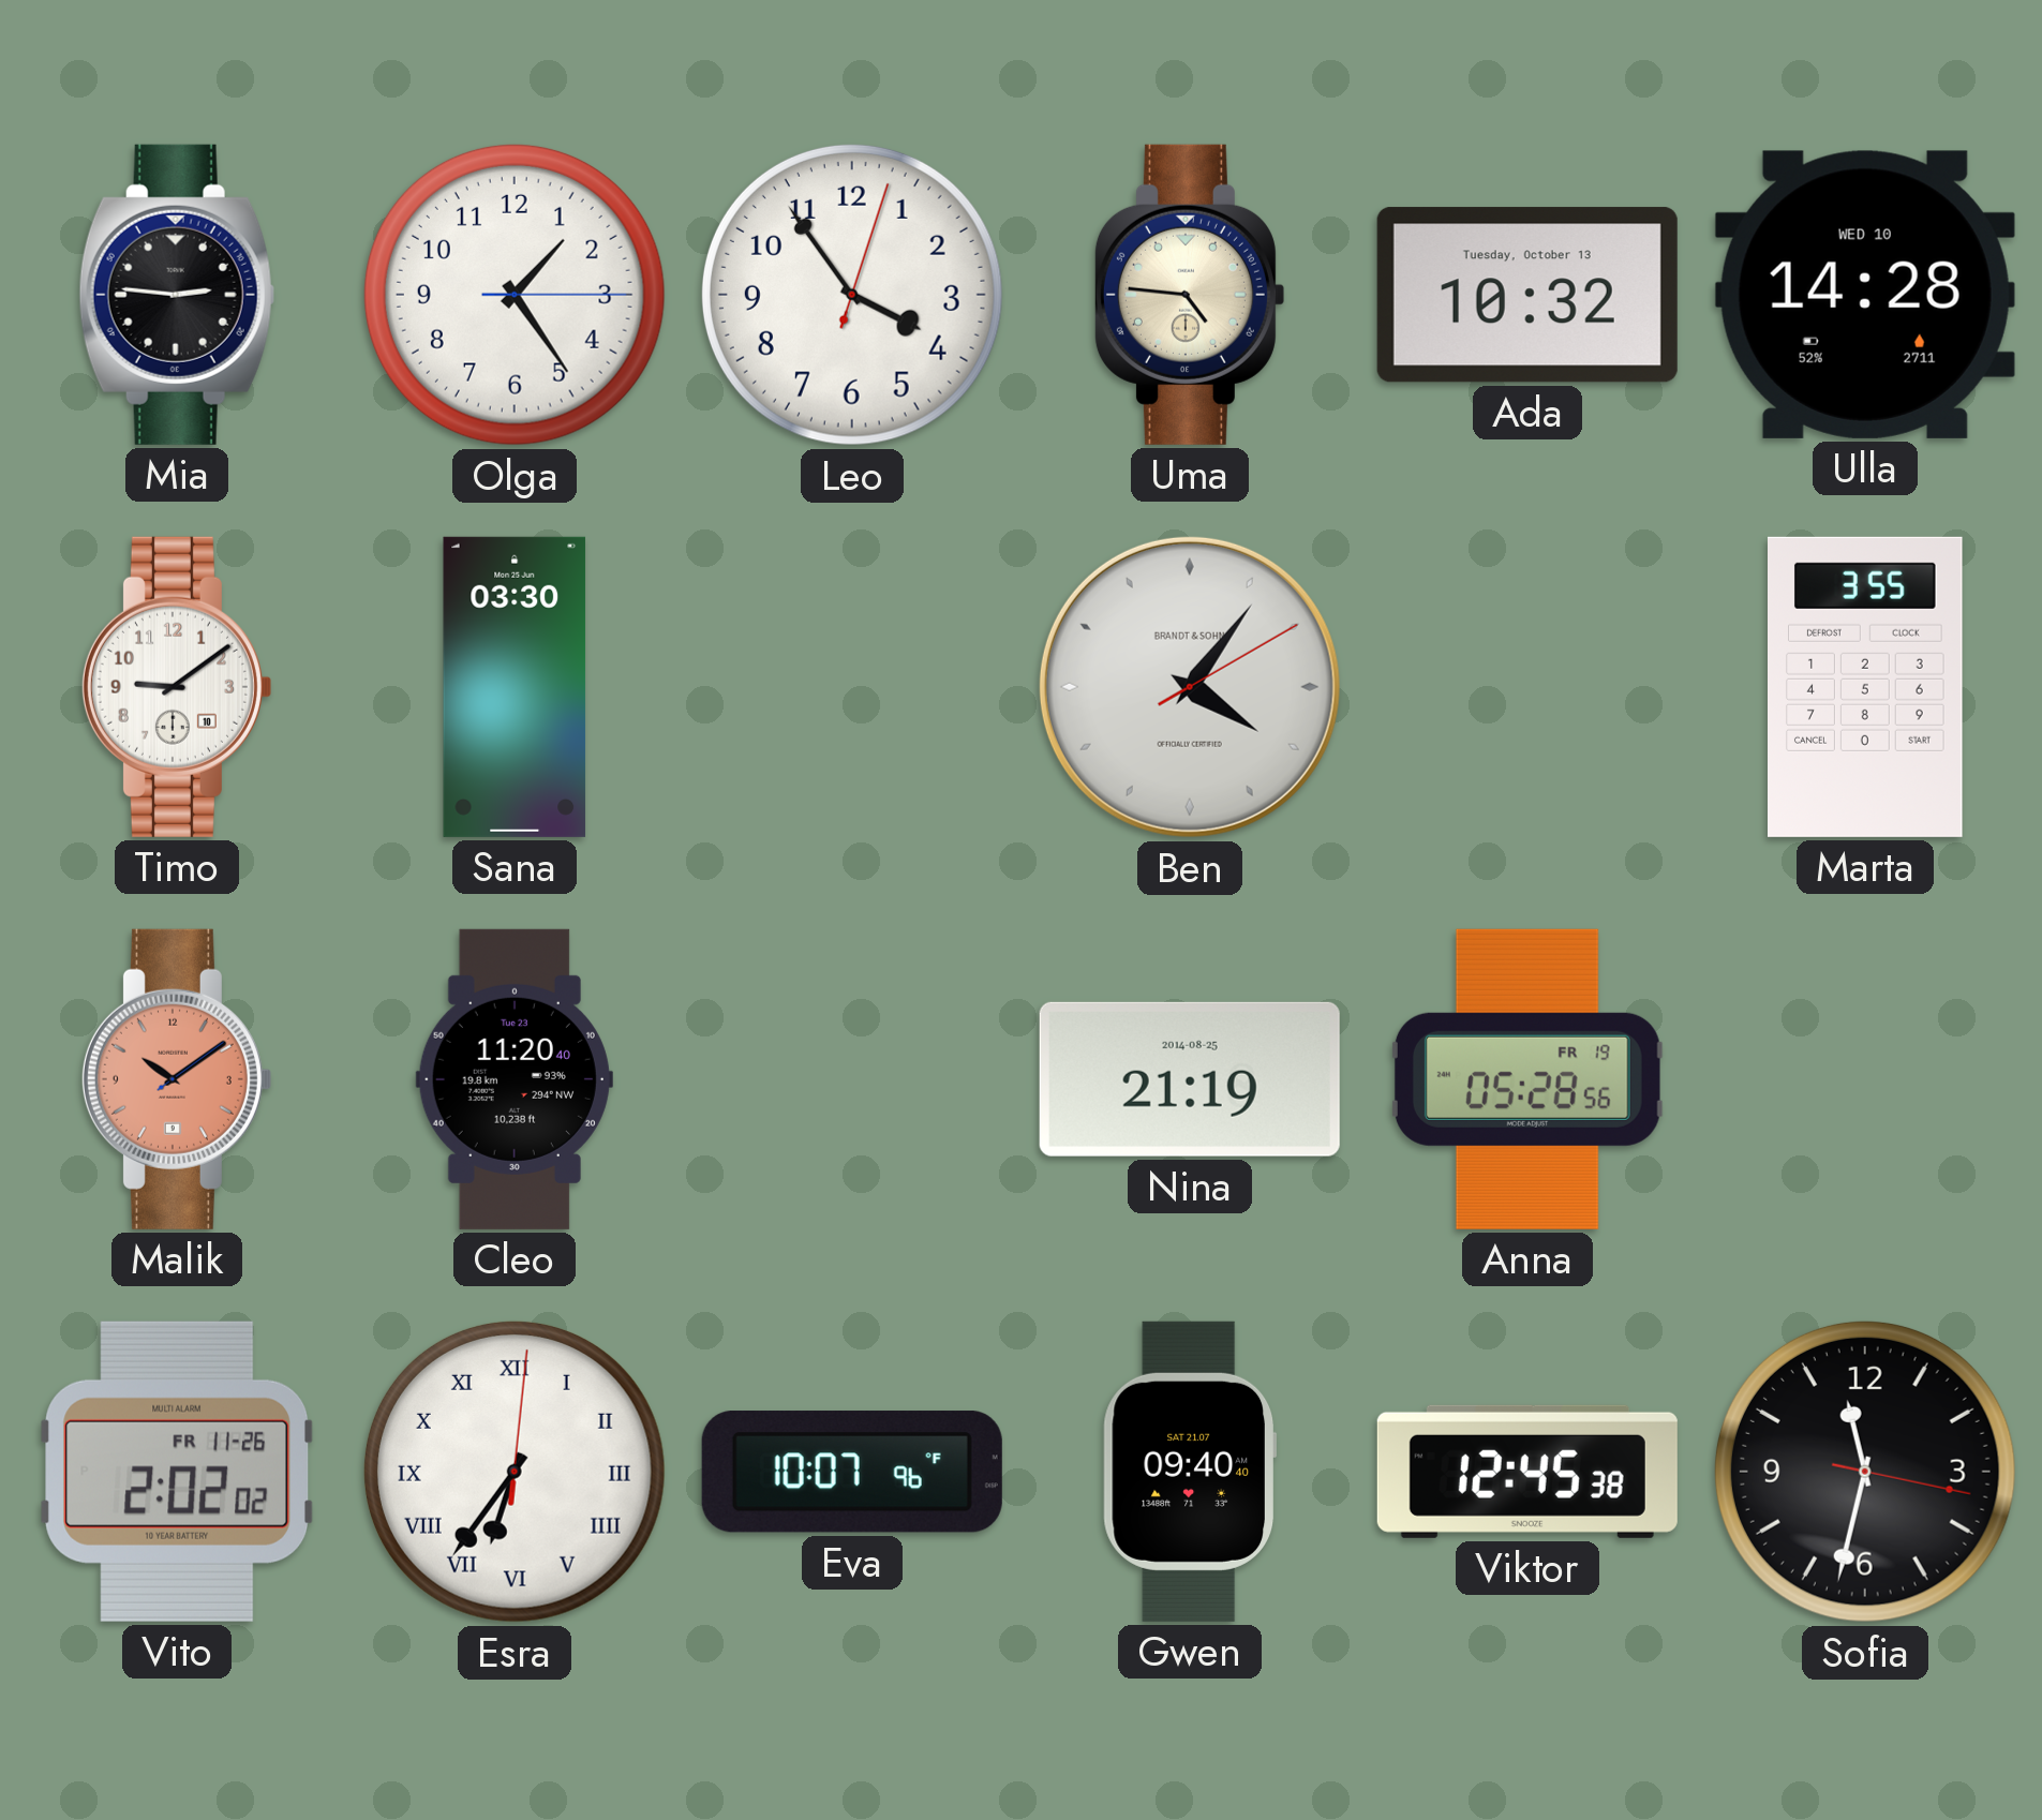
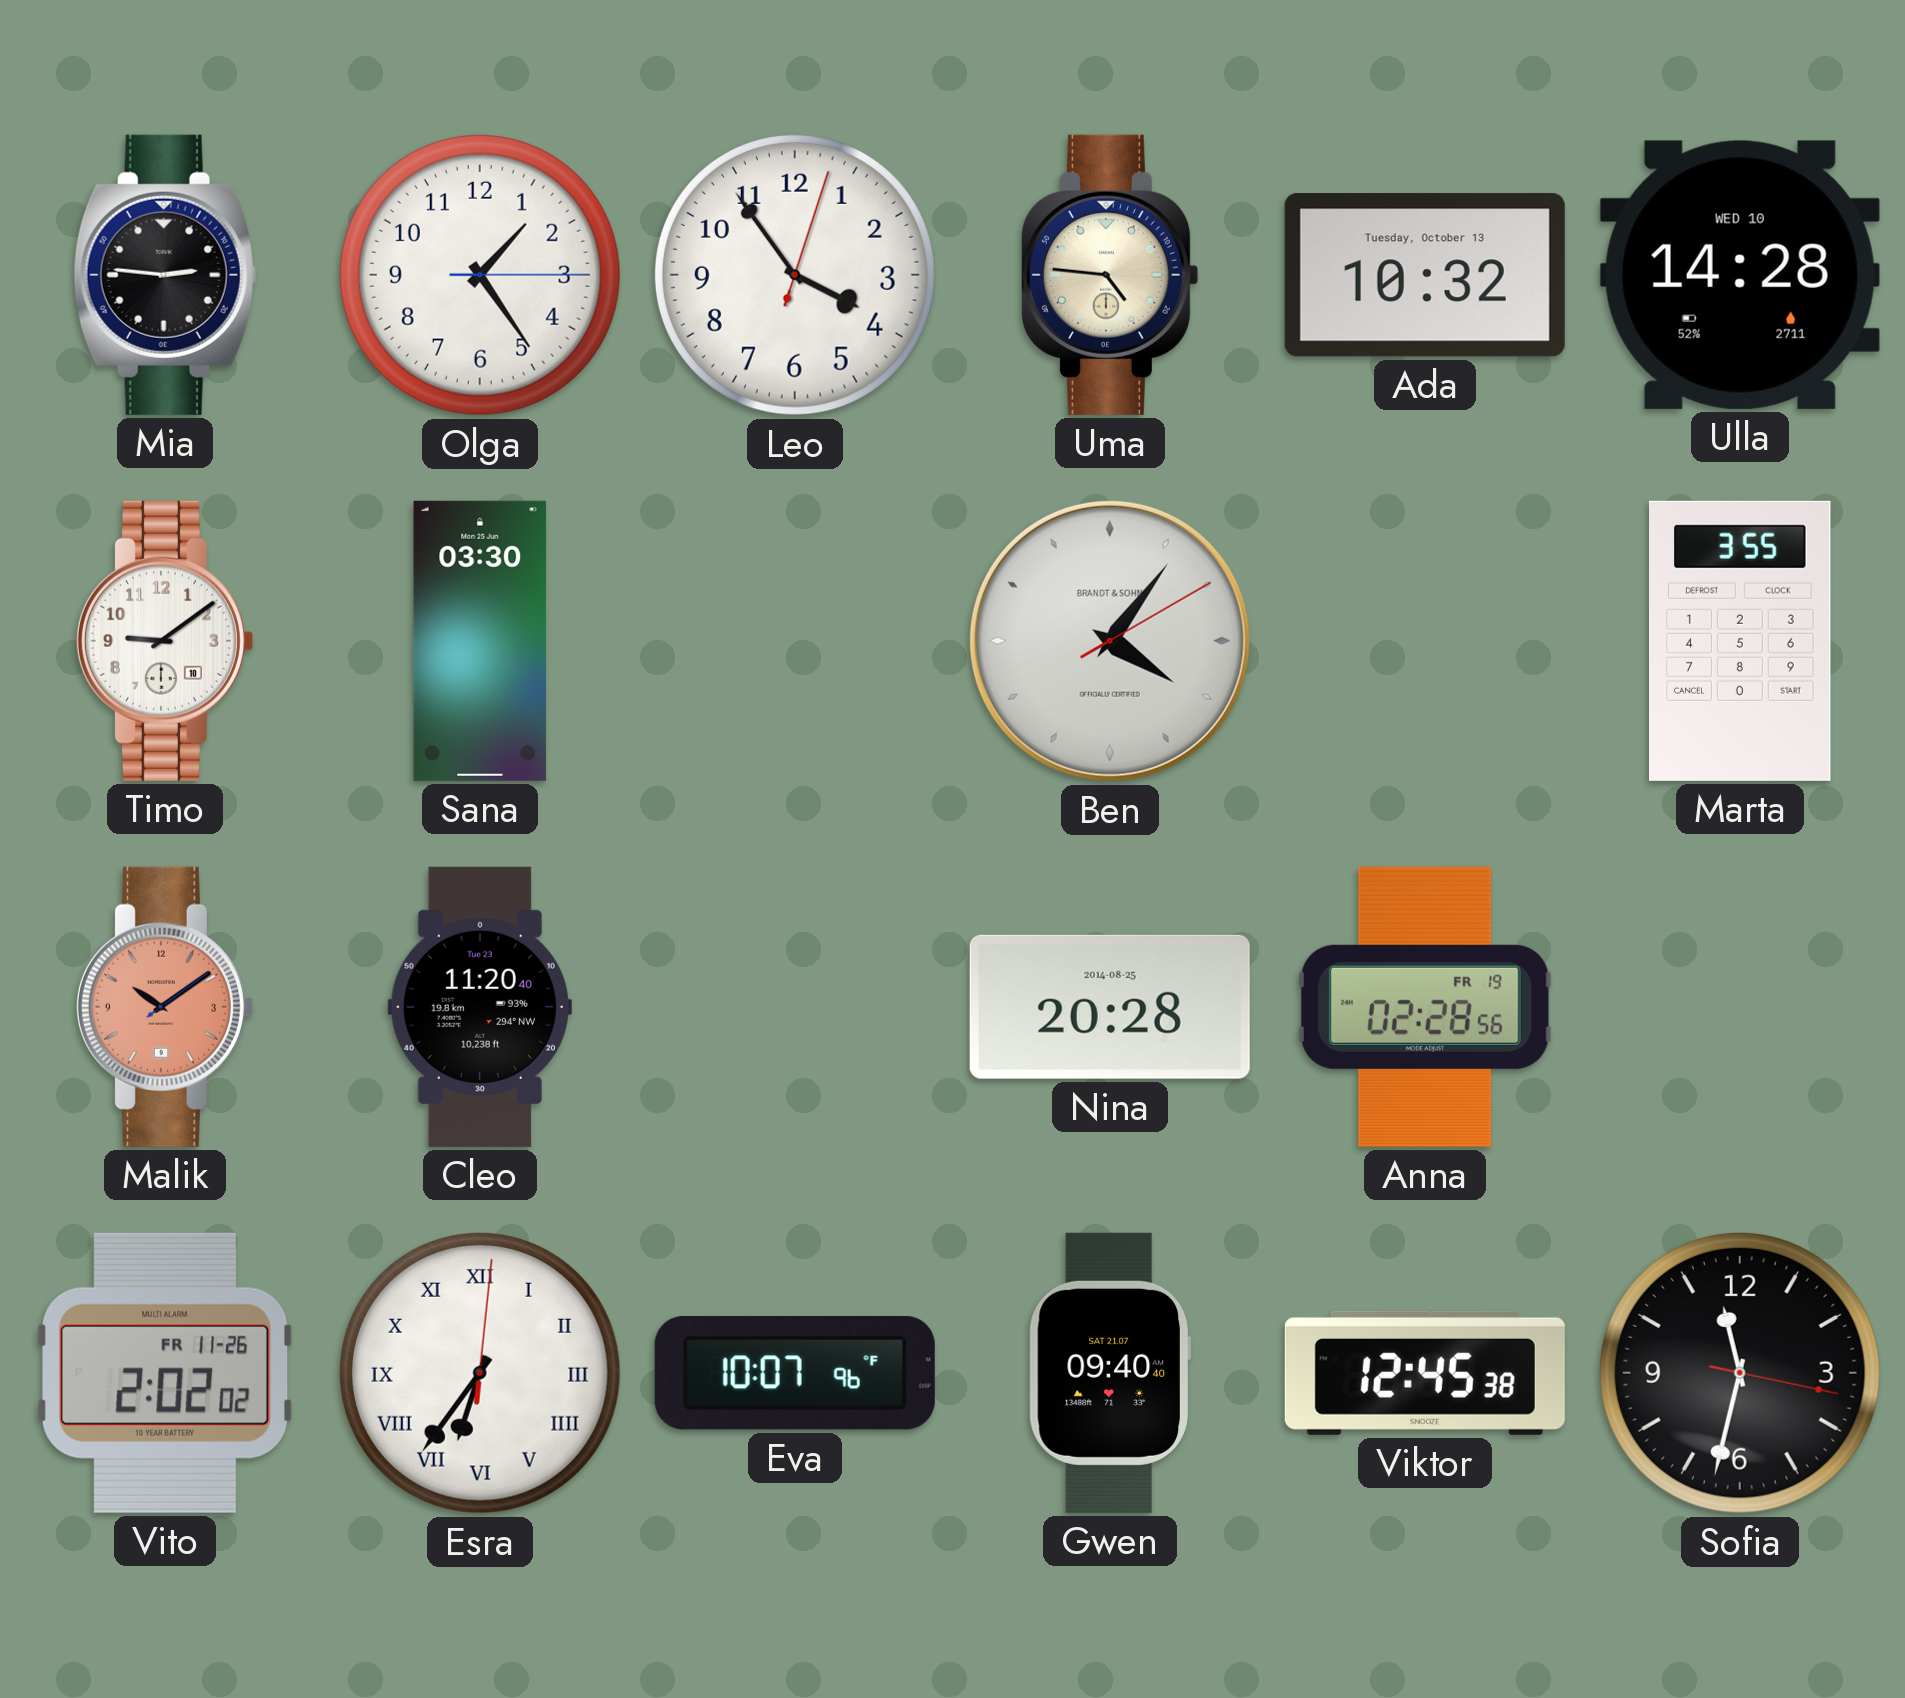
Nina: 21:19 -> 20:28 (1110, 1007)
Anna: 05:28 -> 02:28 (1425, 1007)
